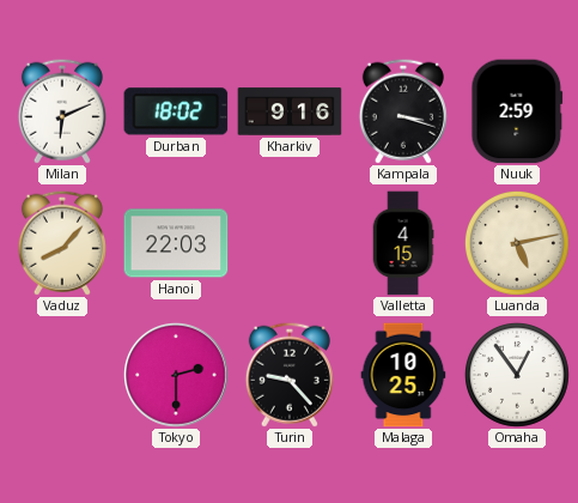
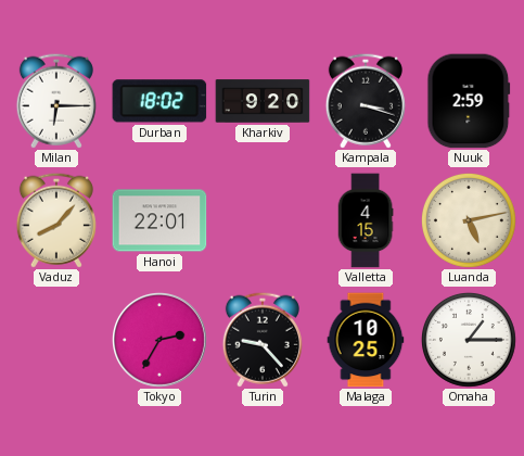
Milan: 6:11 -> 6:15 (56, 101)
Kharkiv: 9:16 -> 9:20 (263, 101)
Hanoi: 22:03 -> 22:01 (159, 220)
Tokyo: 2:30 -> 2:35 (161, 341)
Omaha: 12:54 -> 1:15 (469, 340)
